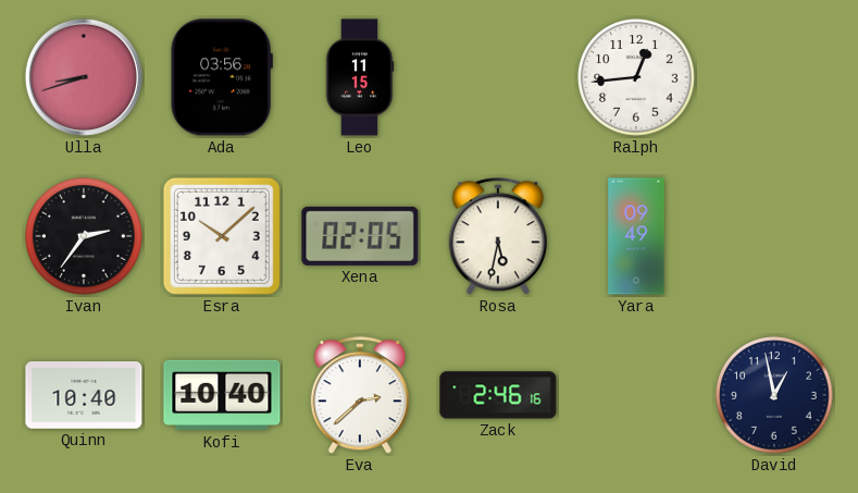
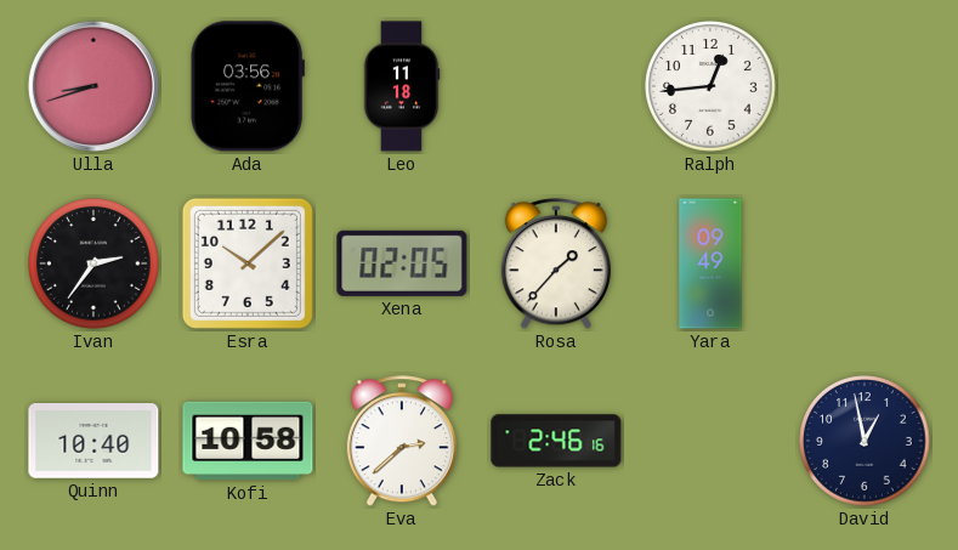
Leo: 11:15 -> 11:18 (402, 86)
Rosa: 5:32 -> 1:37 (556, 265)
Kofi: 10:40 -> 10:58 (248, 441)
